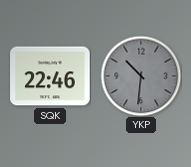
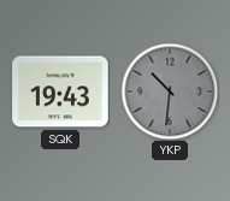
SQK: 22:46 -> 19:43 (60, 91)
